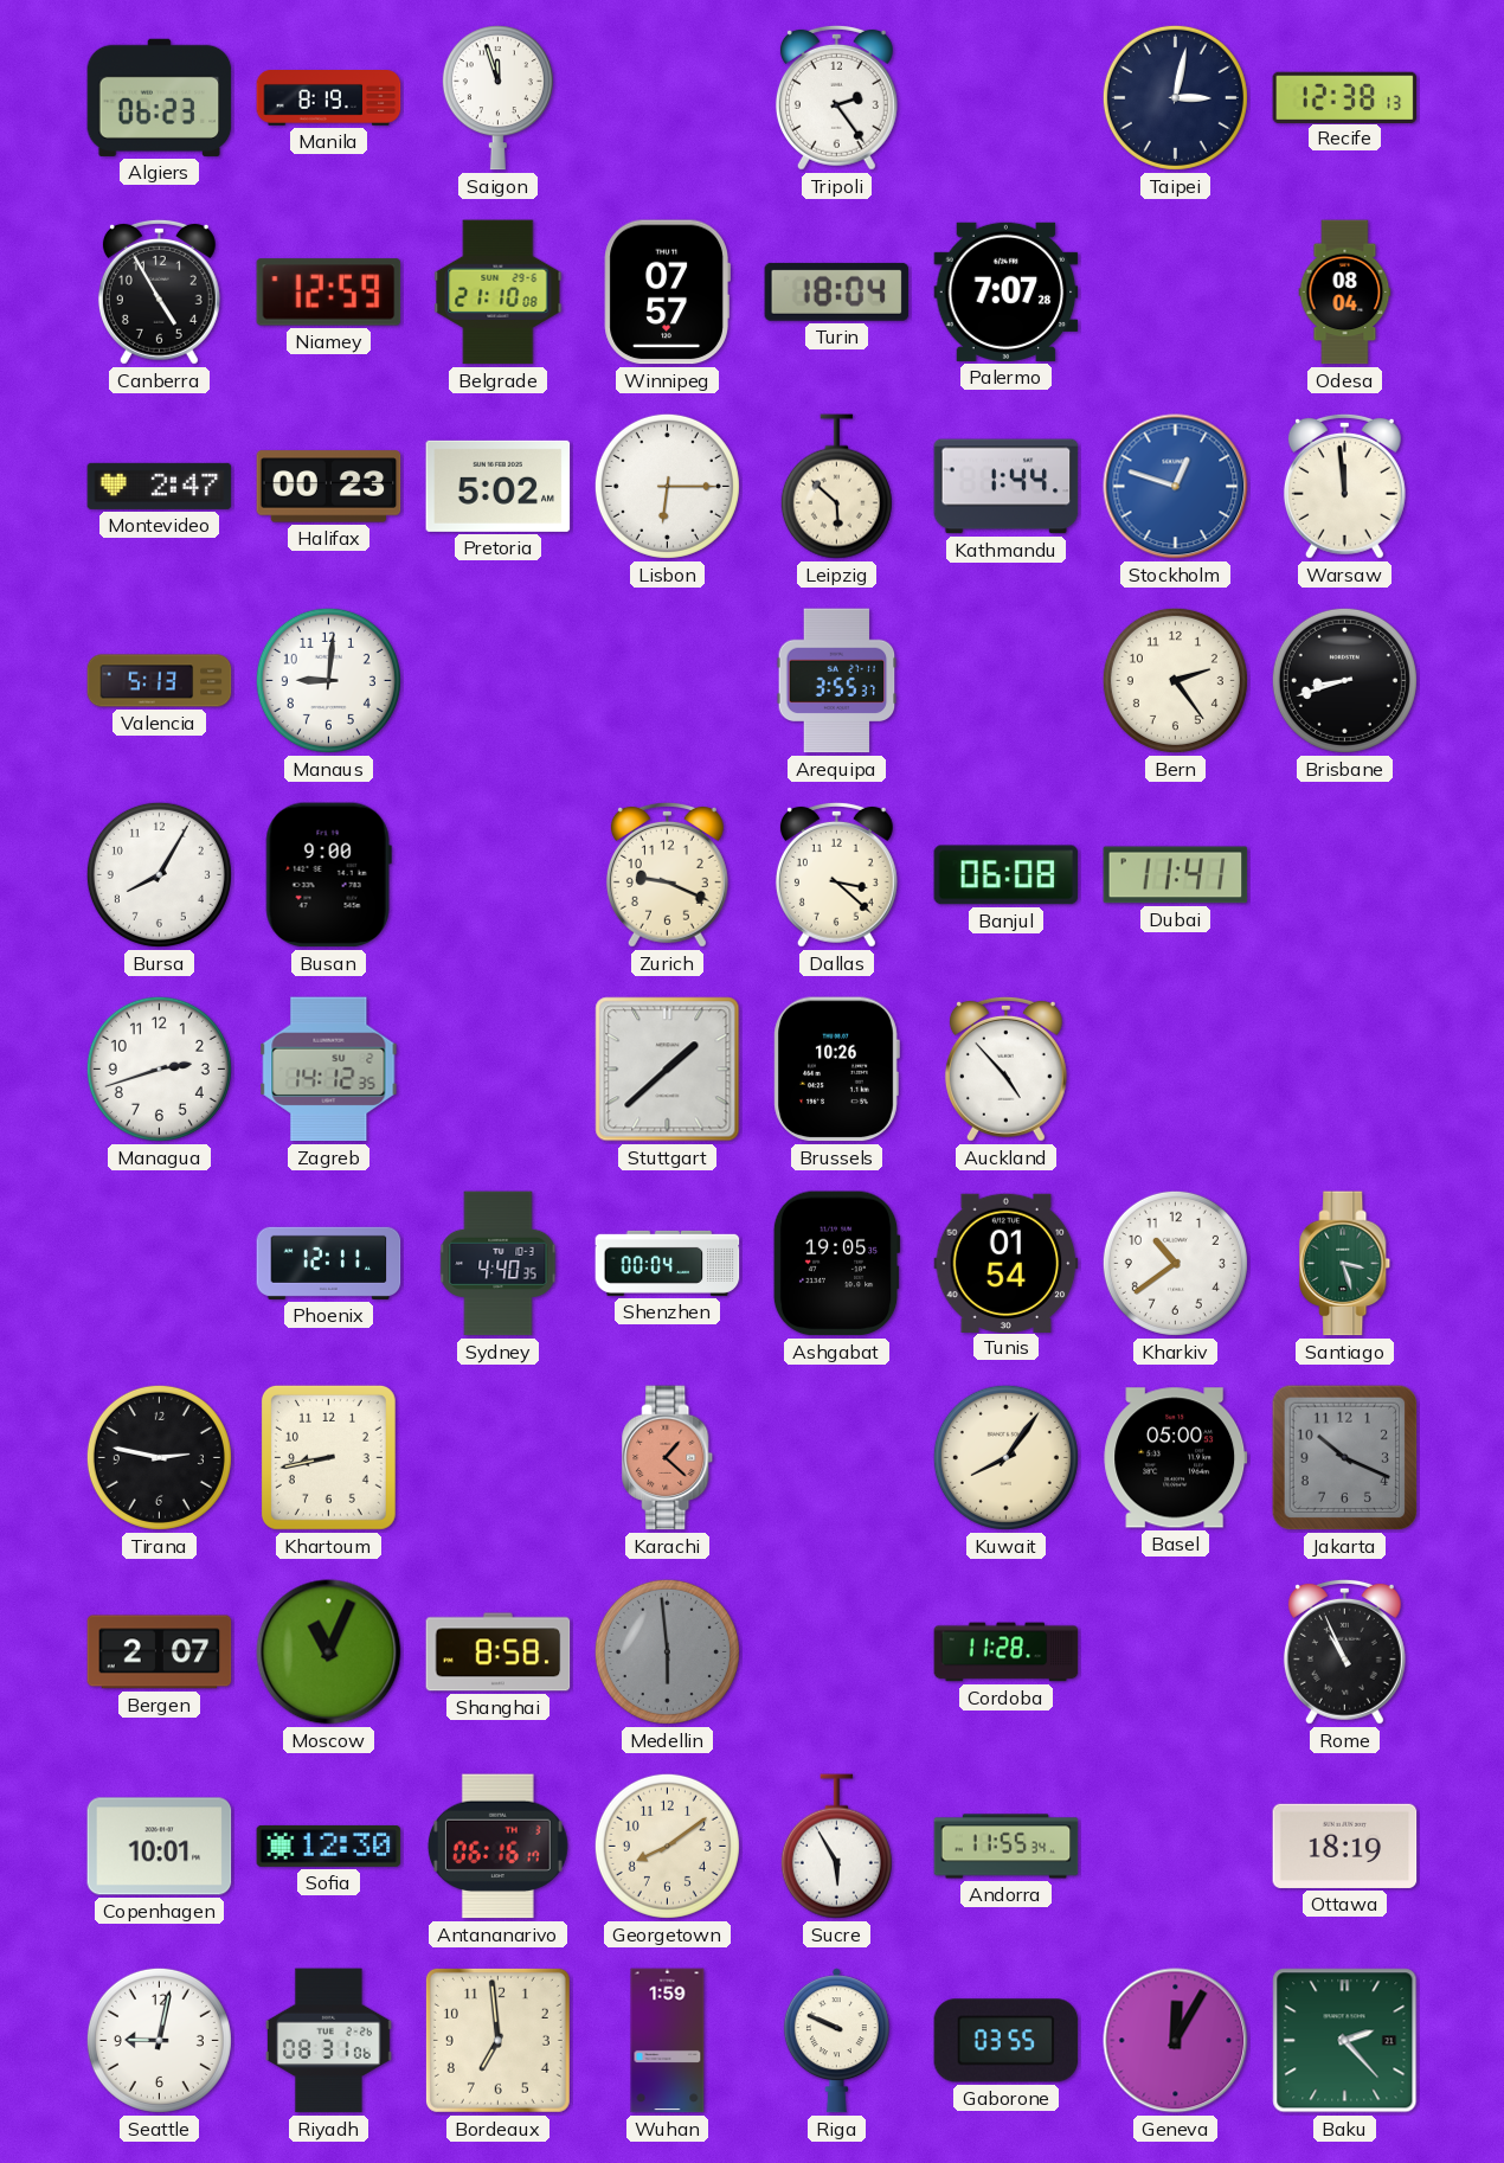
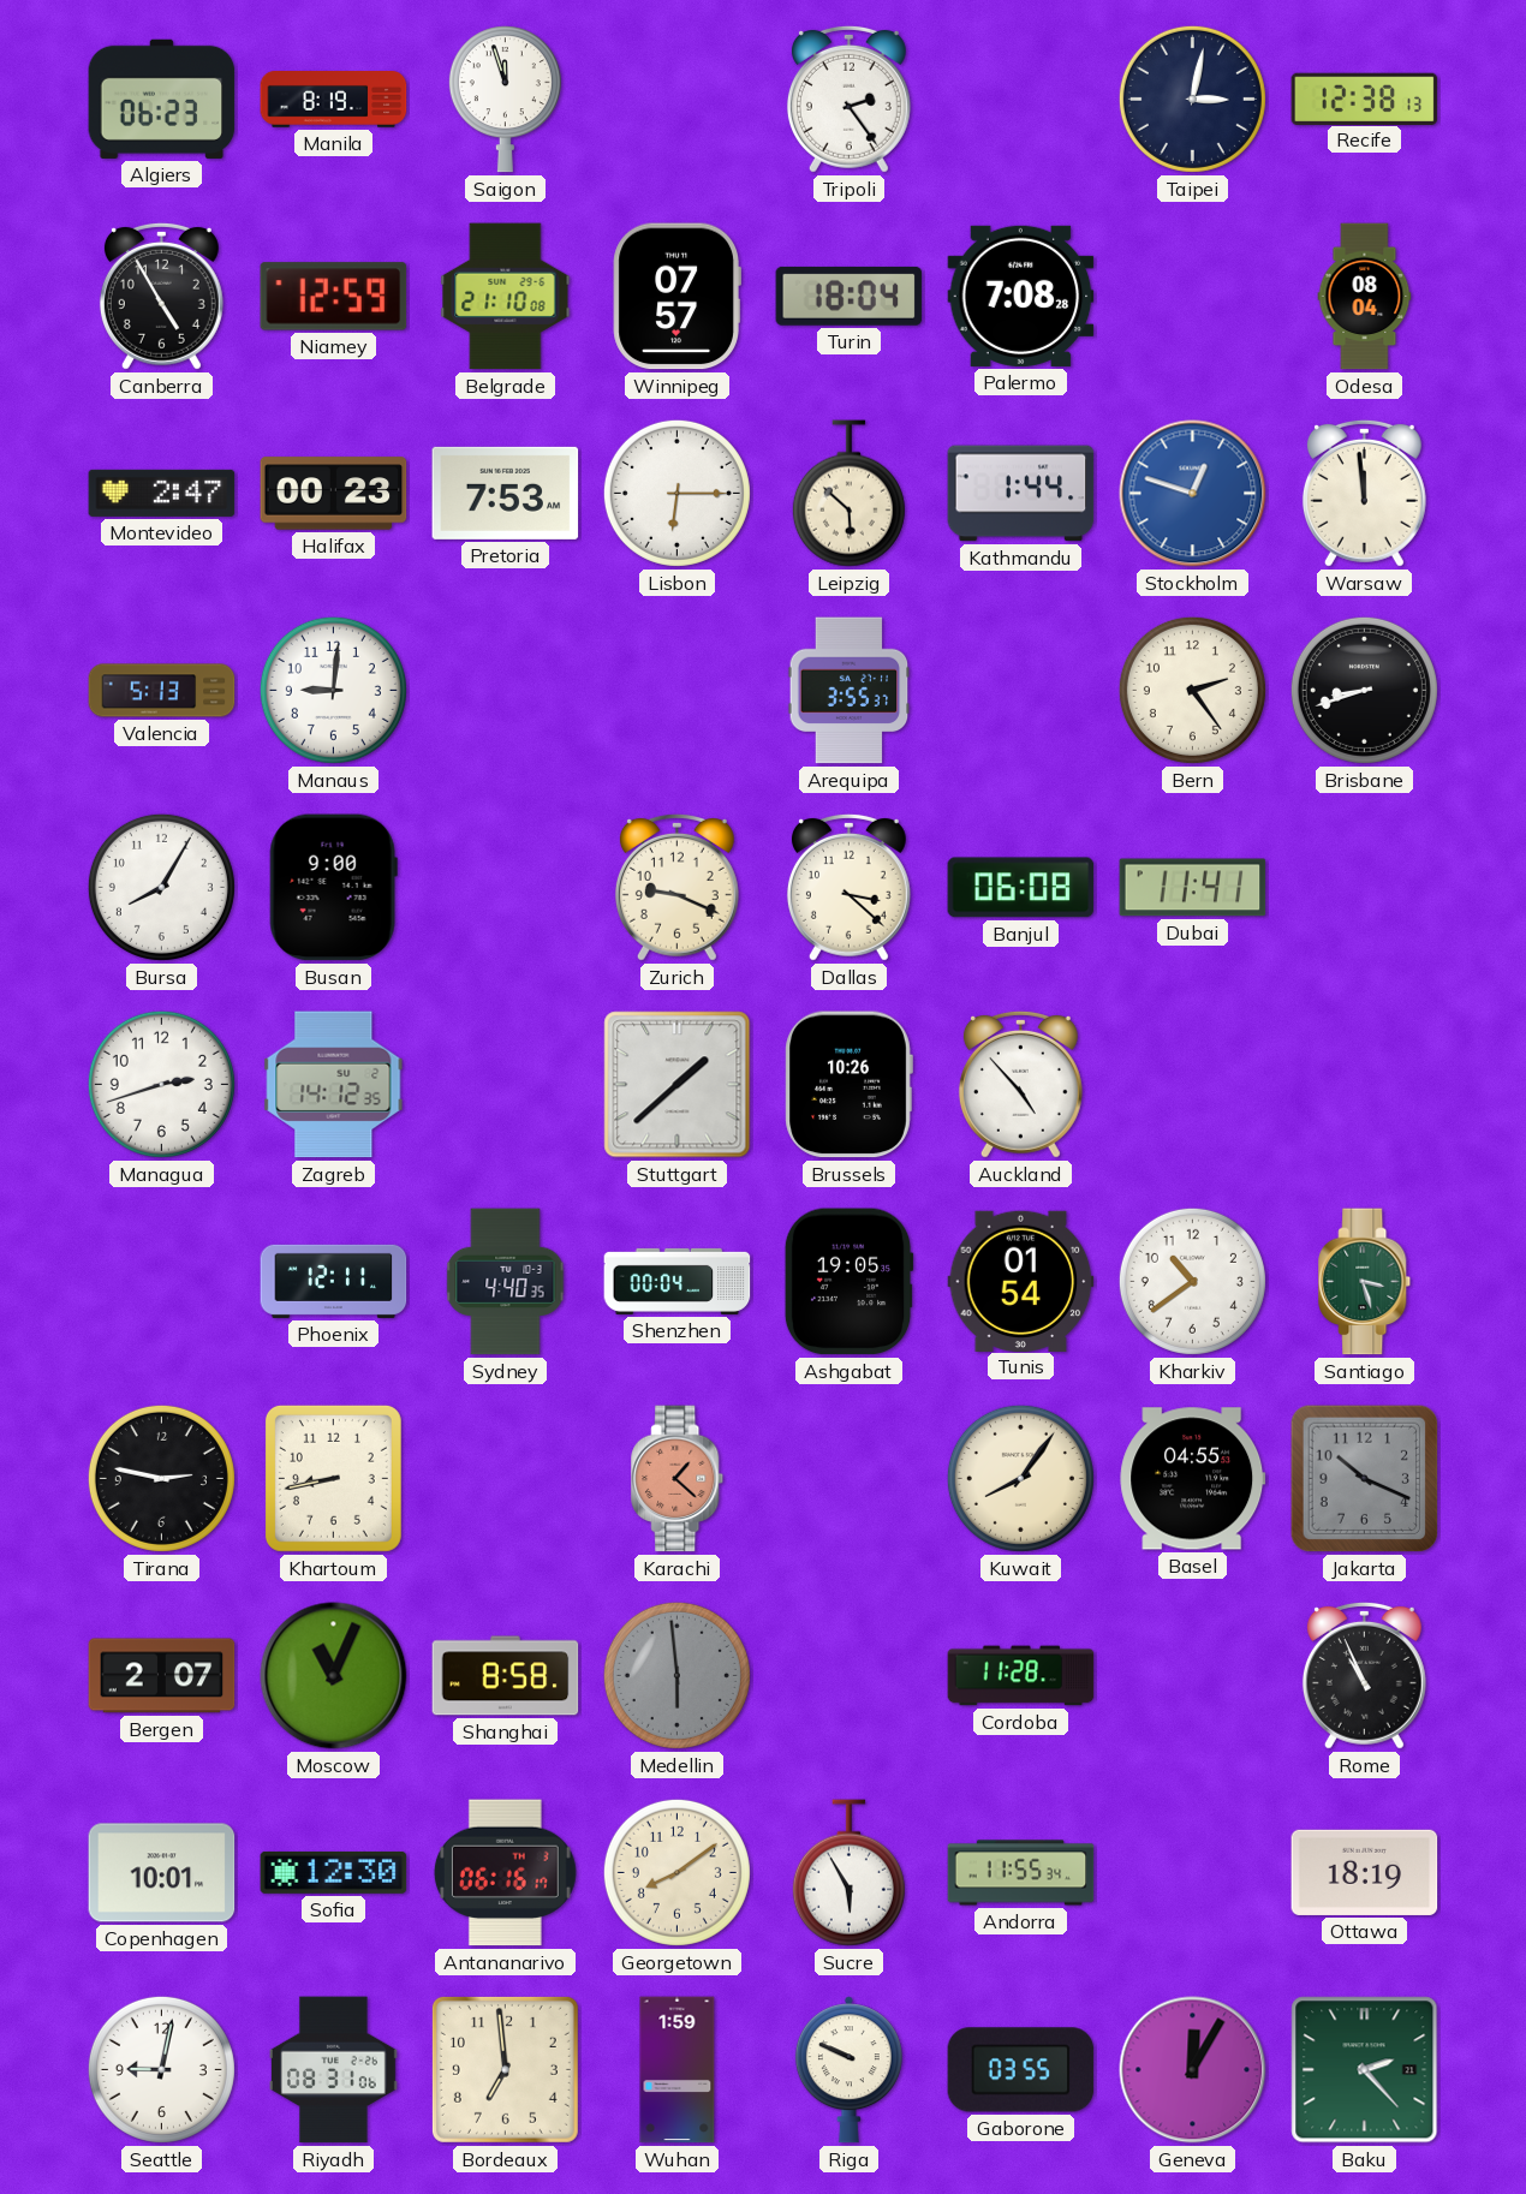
Palermo: 7:07 -> 7:08 (1021, 296)
Pretoria: 5:02 -> 7:53 (506, 493)
Basel: 05:00 -> 04:55 (1193, 1479)
